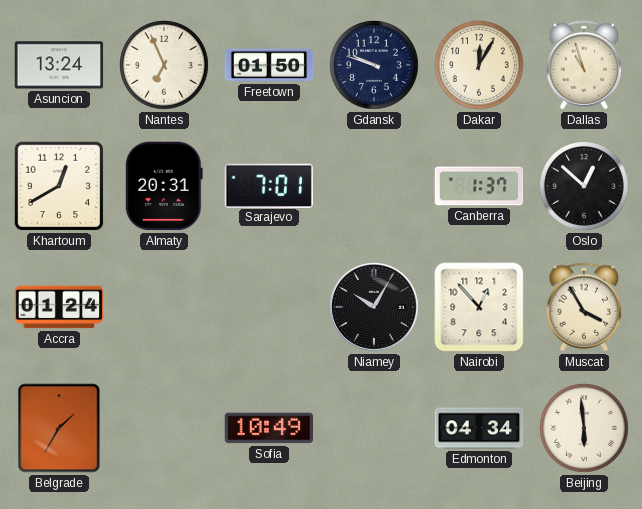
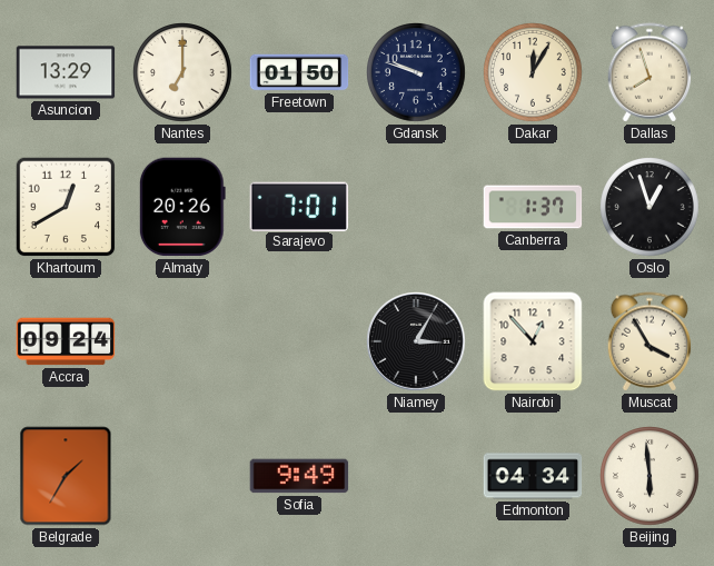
Asuncion: 13:24 -> 13:29 (66, 72)
Nantes: 6:56 -> 7:00 (184, 73)
Dallas: 10:57 -> 7:57 (649, 72)
Almaty: 20:31 -> 20:26 (182, 207)
Oslo: 12:52 -> 12:57 (651, 208)
Accra: 01:24 -> 09:24 (66, 341)
Niamey: 10:05 -> 3:05 (417, 342)
Sofia: 10:49 -> 9:49 (299, 476)
